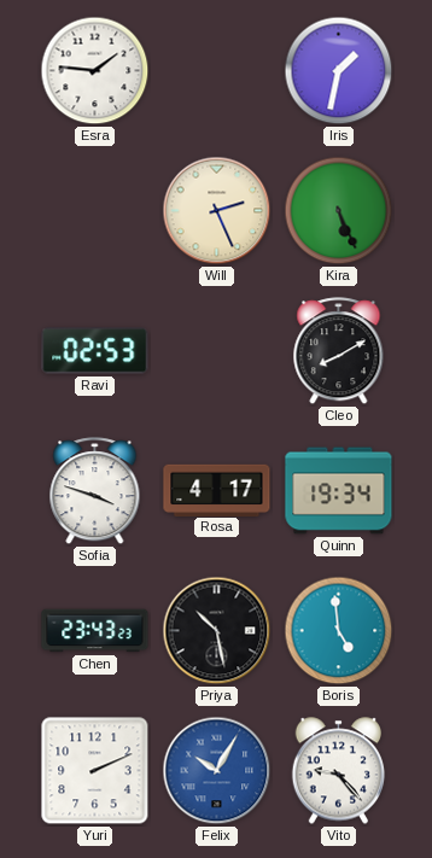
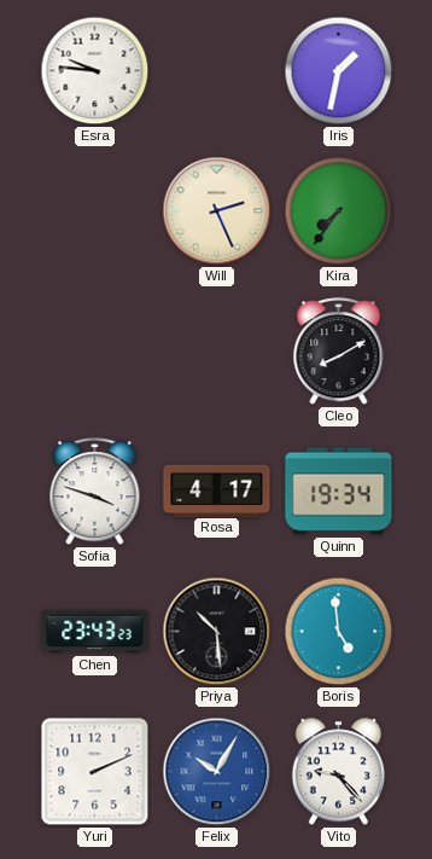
Esra: 1:46 -> 9:46 (95, 71)
Kira: 5:26 -> 7:36 (339, 211)
Ravi: 02:53 -> none (95, 351)
Priya: 10:28 -> 10:29 (217, 632)
